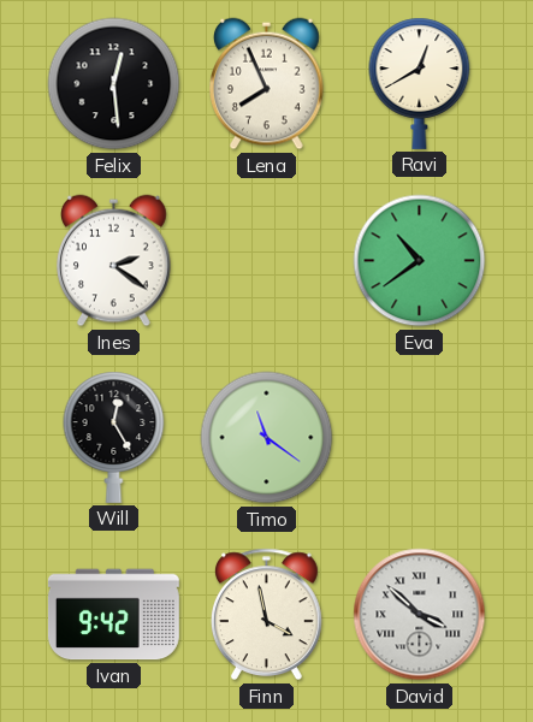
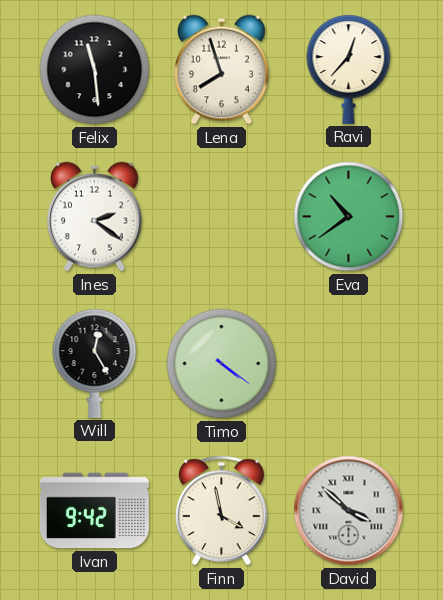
Felix: 12:29 -> 11:29 (95, 70)
Lena: 7:56 -> 7:57 (222, 70)
Ravi: 12:40 -> 12:37 (349, 69)
Timo: 11:21 -> 4:21 (222, 364)
